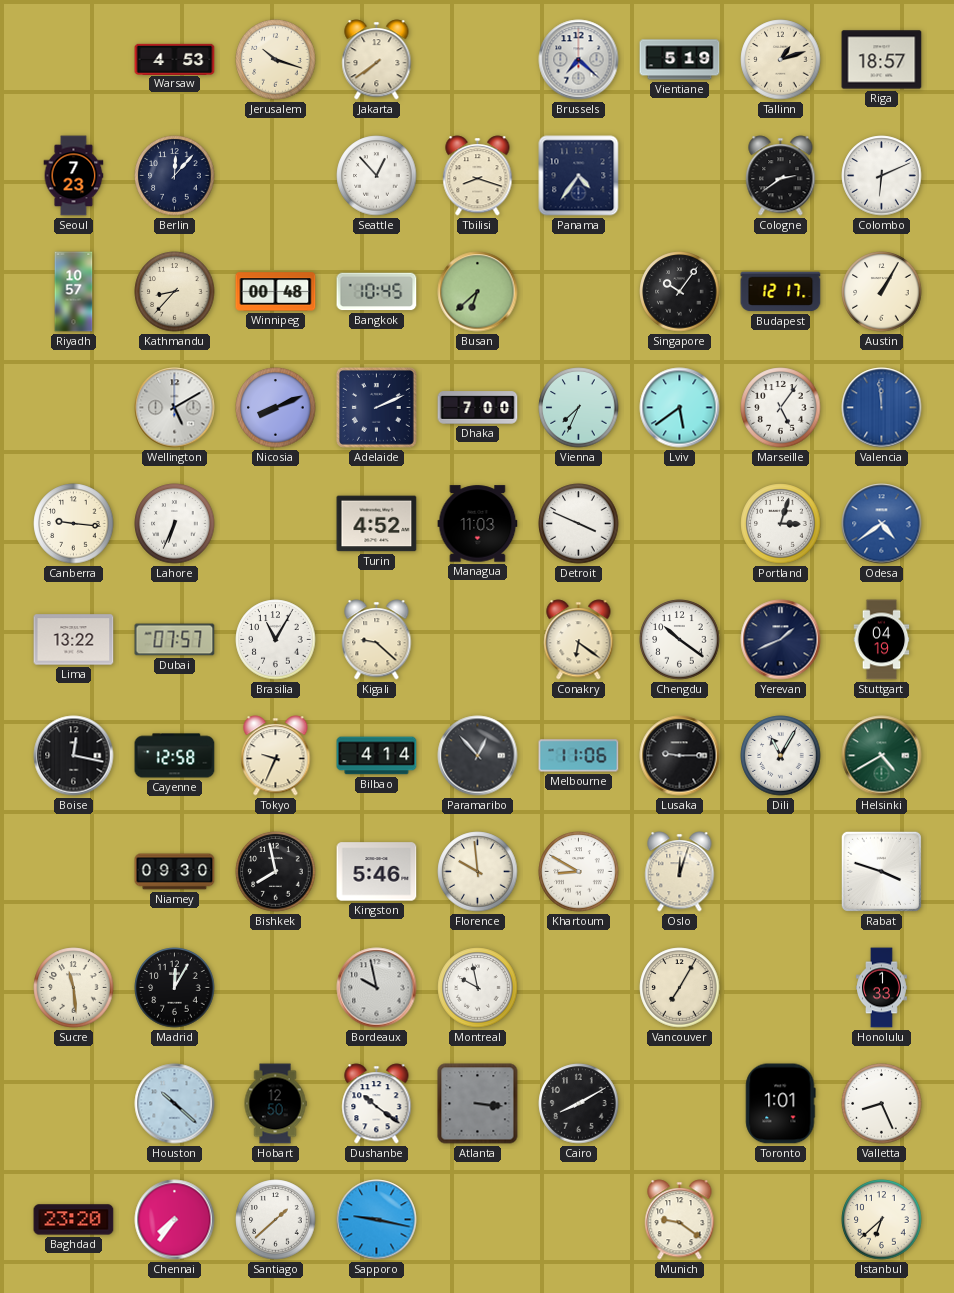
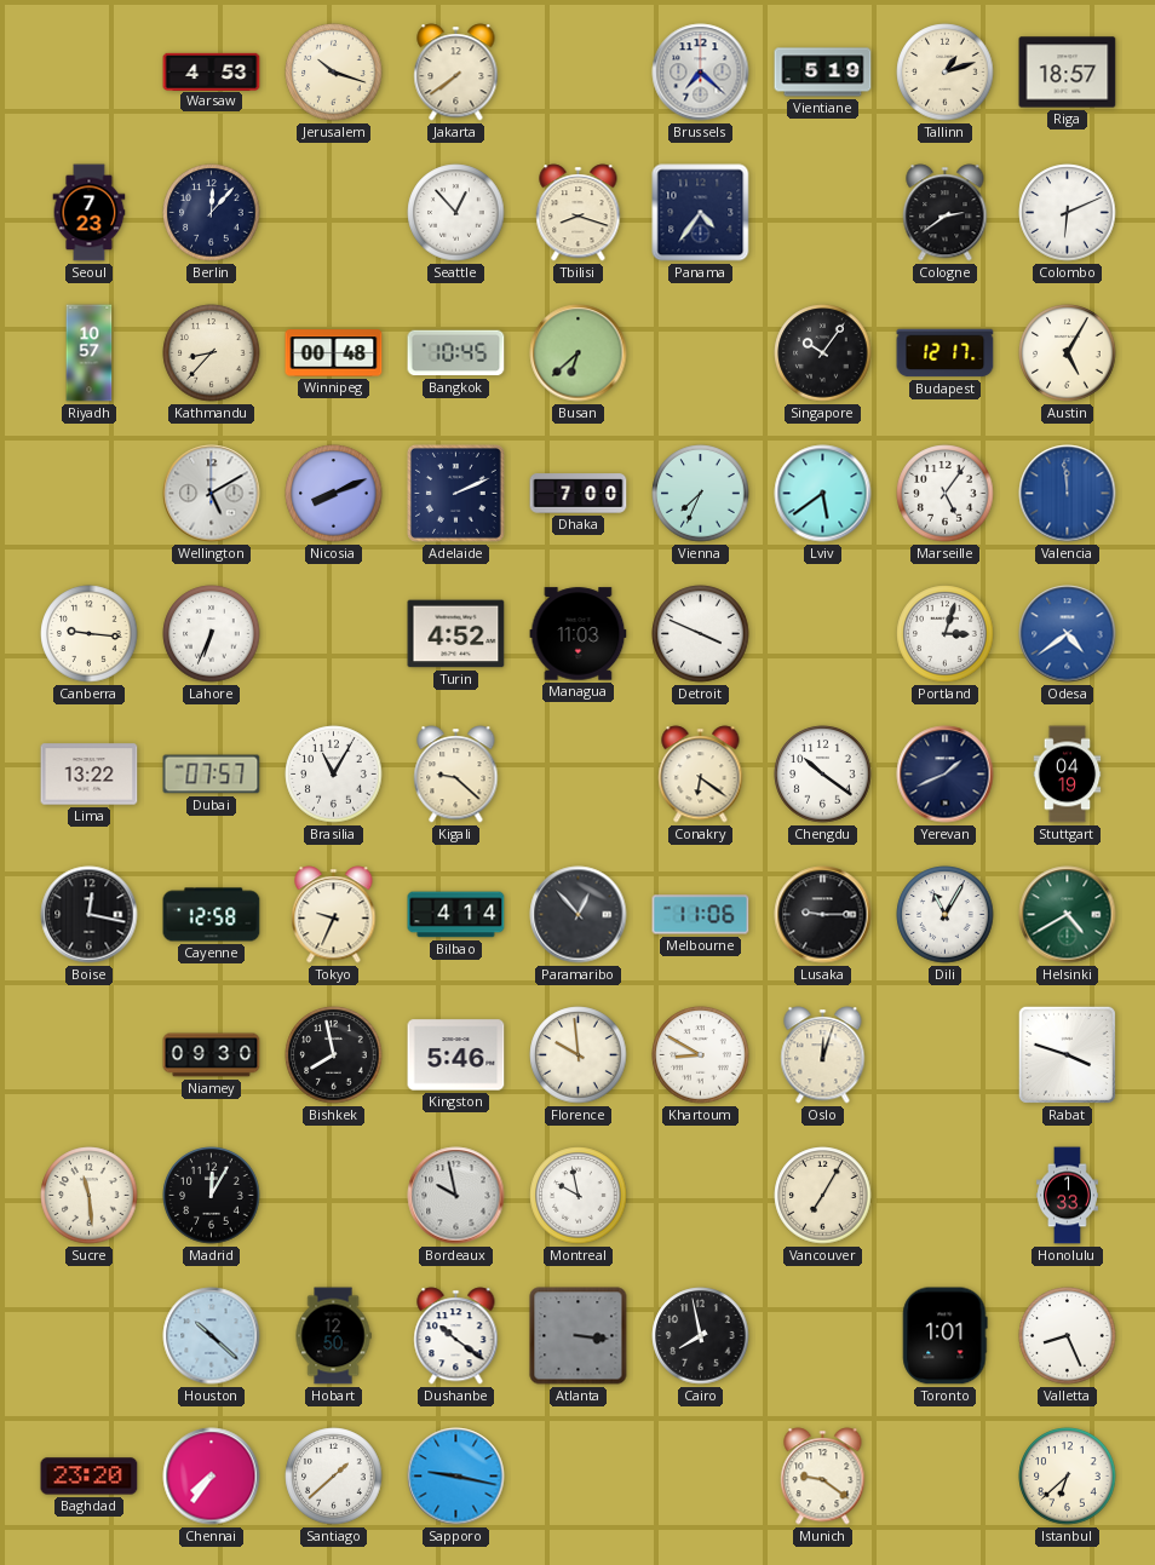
Austin: 1:05 -> 5:05 (1068, 353)
Cairo: 8:10 -> 7:58 (701, 1336)
